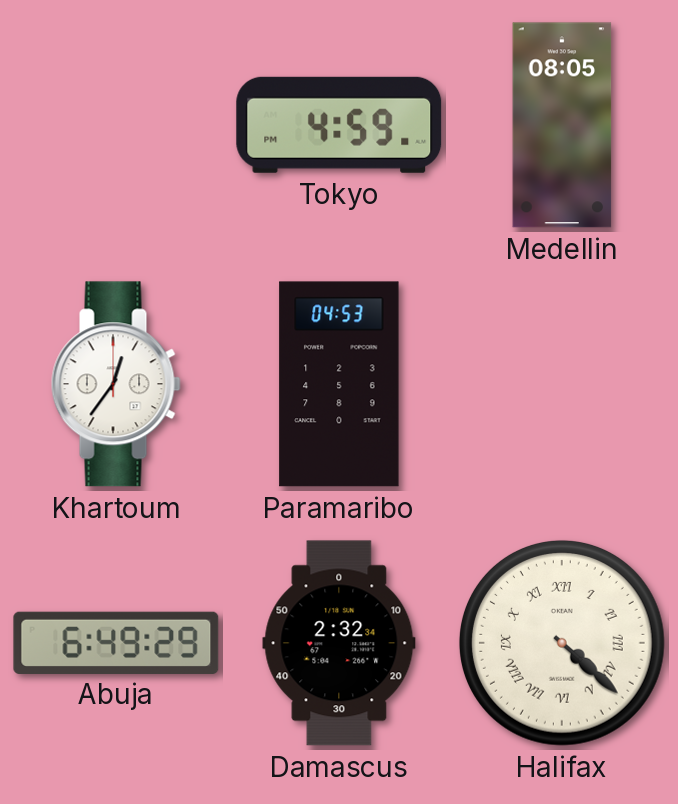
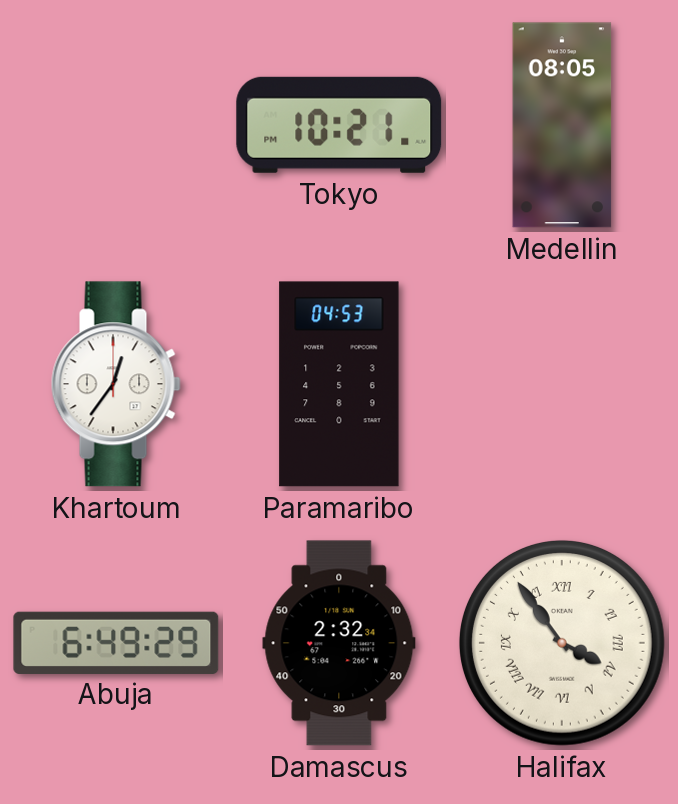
Tokyo: 4:59 -> 10:21 (339, 125)
Halifax: 4:22 -> 3:54 (562, 643)
